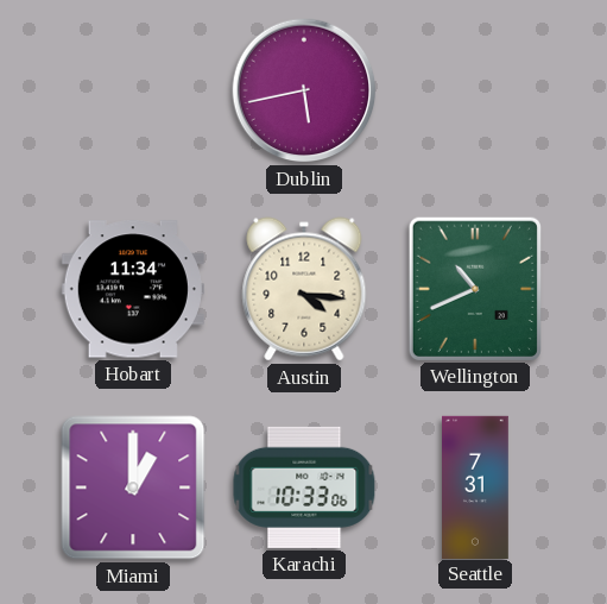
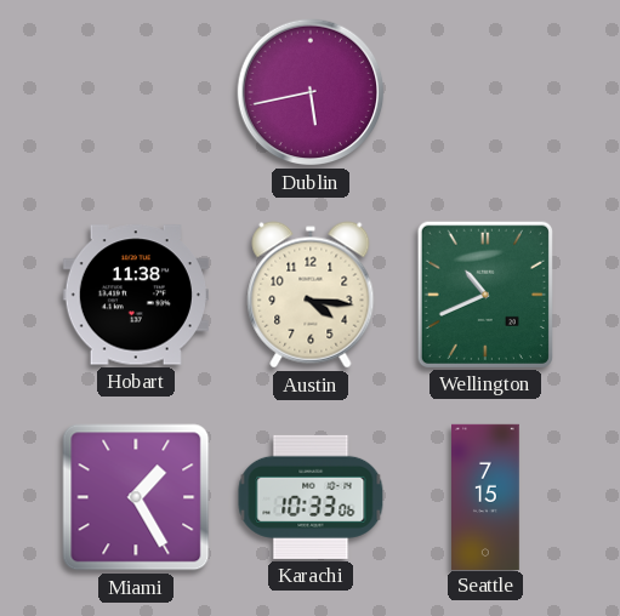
Hobart: 11:34 -> 11:38 (136, 295)
Miami: 1:00 -> 1:25 (136, 497)
Seattle: 7:31 -> 7:15 (487, 496)
